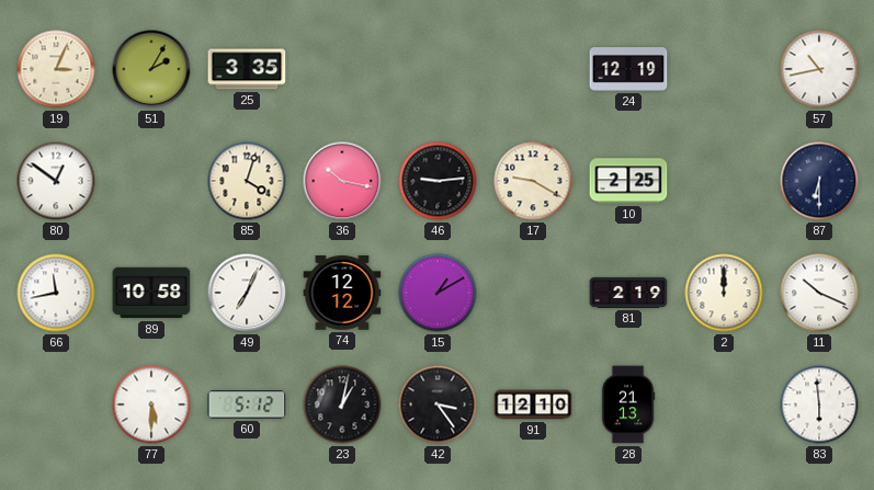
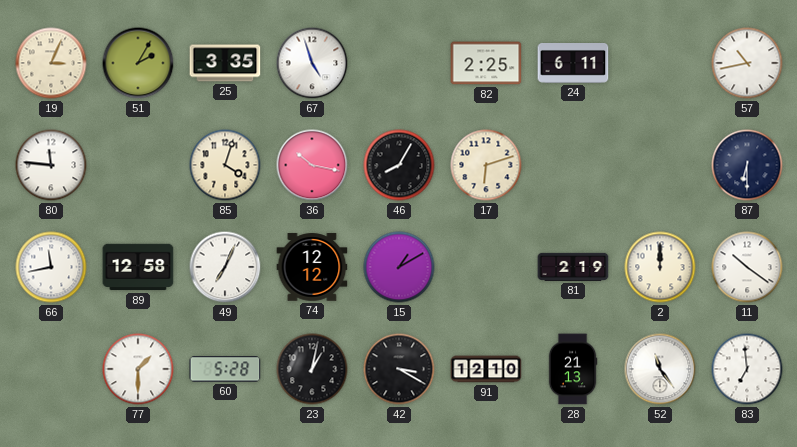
67: none -> 4:57 (312, 63)
82: none -> 2:25 (486, 63)
24: 12:19 -> 6:11 (573, 64)
80: 12:51 -> 11:46 (51, 165)
46: 9:14 -> 8:05 (399, 165)
17: 9:20 -> 6:12 (486, 165)
10: 2:25 -> none (628, 181)
89: 10:58 -> 12:58 (138, 267)
11: 10:19 -> 10:21 (747, 267)
77: 5:30 -> 1:30 (138, 369)
60: 5:12 -> 5:28 (225, 369)
42: 3:24 -> 3:20 (399, 369)
52: none -> 11:24 (660, 369)
83: 5:59 -> 6:59 (747, 369)
